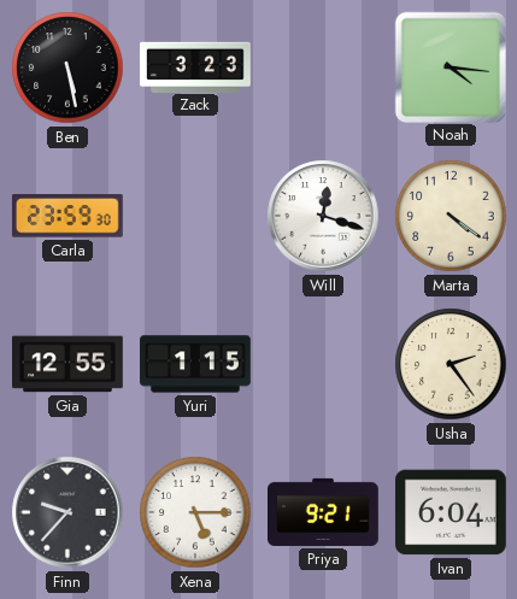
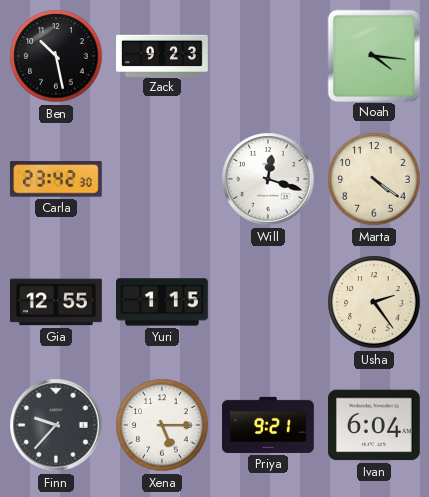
Ben: 5:28 -> 10:28 (56, 56)
Zack: 3:23 -> 9:23 (163, 55)
Carla: 23:59 -> 23:42 (56, 179)
